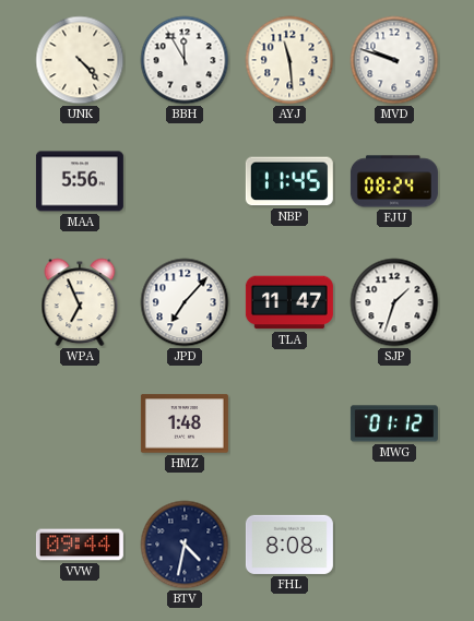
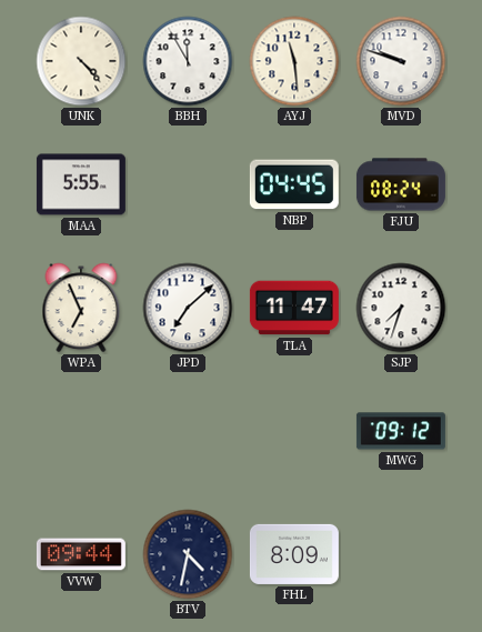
MAA: 5:56 -> 5:55 (81, 184)
NBP: 11:45 -> 04:45 (294, 184)
JPD: 7:07 -> 7:08 (188, 308)
SJP: 1:33 -> 7:33 (401, 308)
HMZ: 1:48 -> none (185, 423)
MWG: 01:12 -> 09:12 (401, 431)
FHL: 8:08 -> 8:09 (294, 554)
